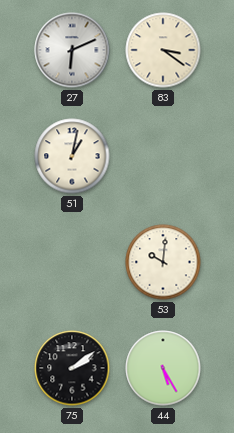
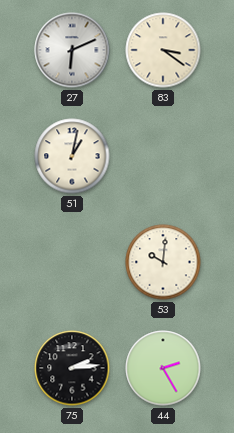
75: 2:09 -> 2:14 (72, 368)
44: 5:25 -> 2:25 (163, 368)
